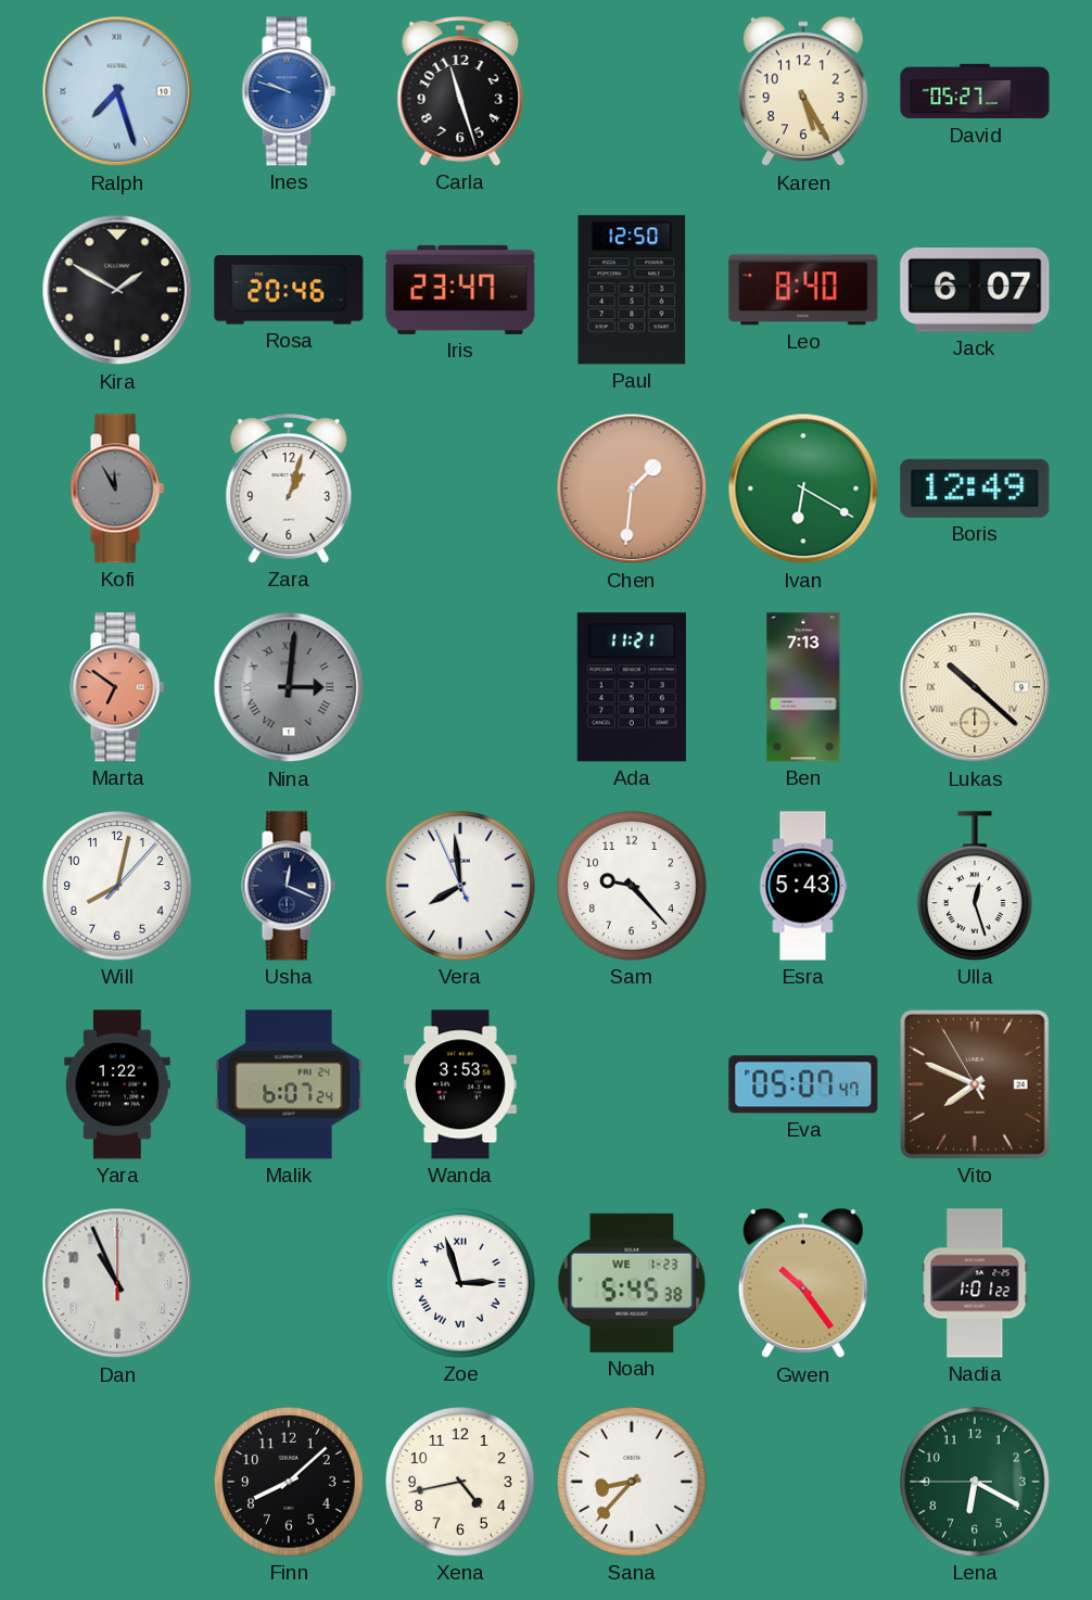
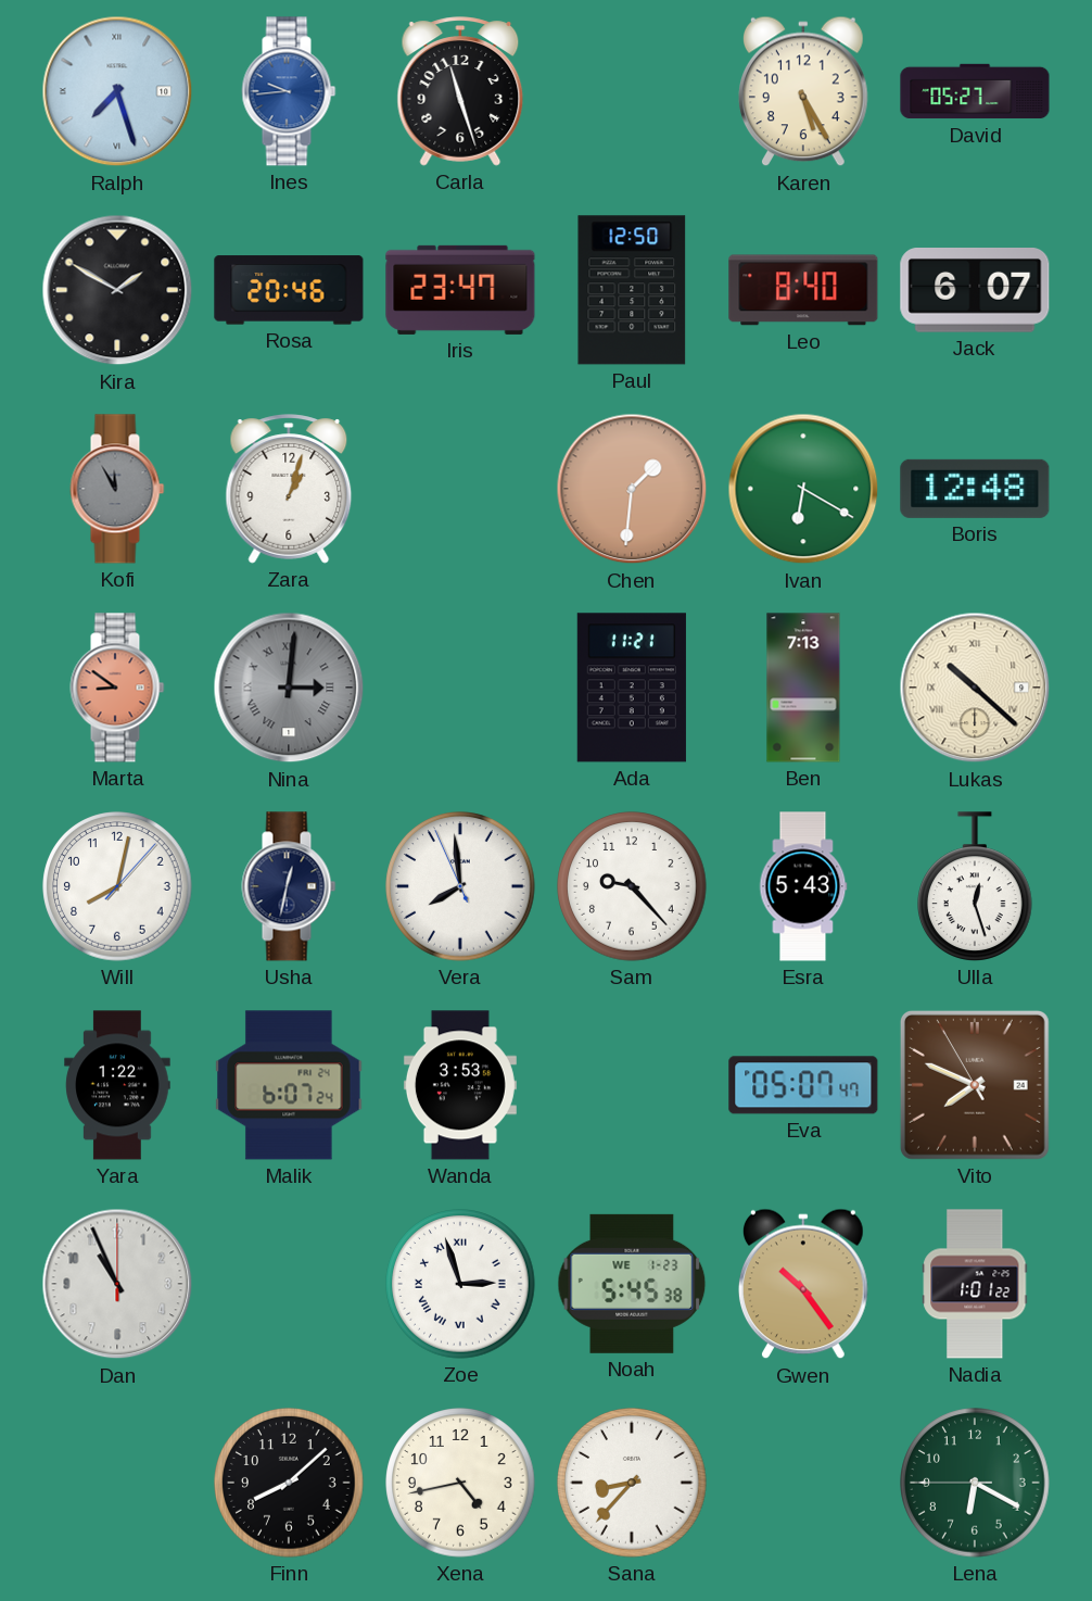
Ines: 9:48 -> 9:44 (289, 91)
Boris: 12:49 -> 12:48 (975, 489)
Marta: 6:51 -> 8:51 (117, 688)
Usha: 12:19 -> 12:32 (289, 886)
